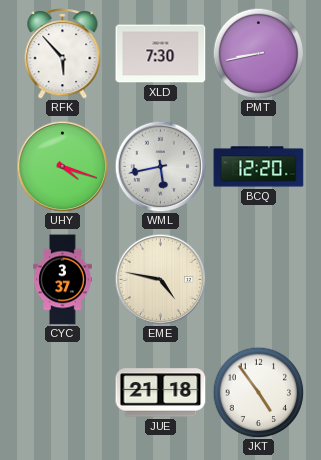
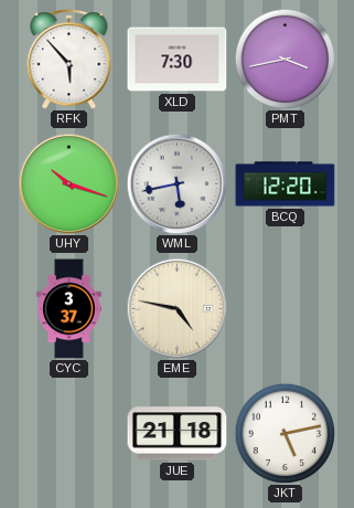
PMT: 8:43 -> 3:43 (285, 59)
UHY: 4:18 -> 10:18 (68, 183)
JKT: 4:54 -> 5:13 (285, 433)
